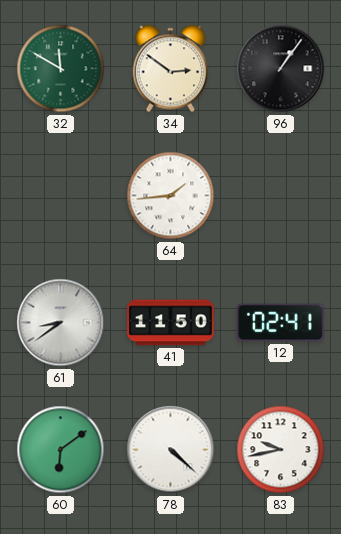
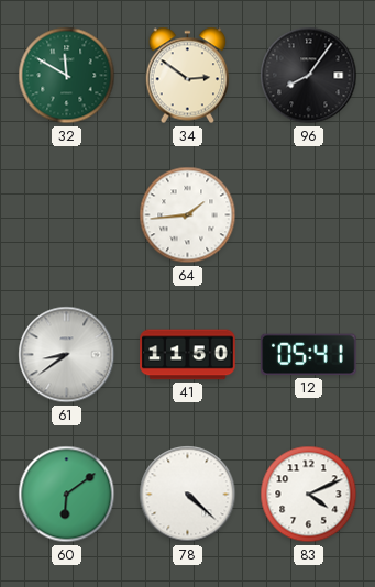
96: 1:06 -> 8:06 (309, 76)
12: 02:41 -> 05:41 (309, 355)
83: 9:43 -> 4:11 (309, 495)
